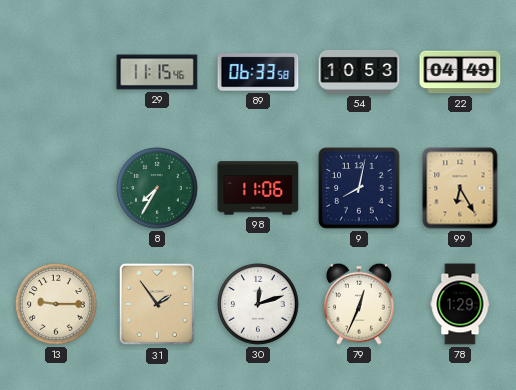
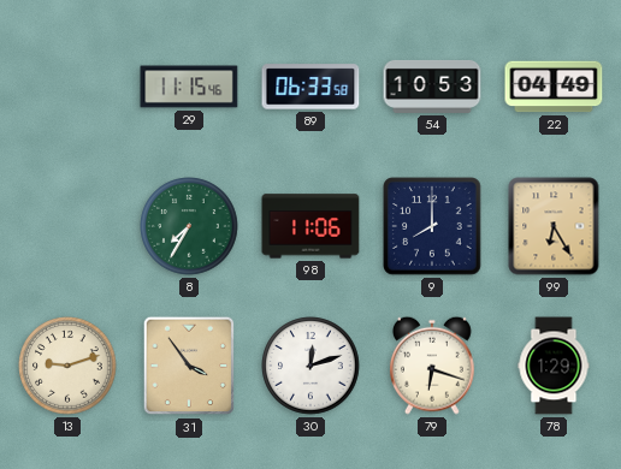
9: 8:02 -> 8:00 (432, 226)
13: 9:15 -> 9:12 (67, 366)
31: 1:54 -> 3:54 (189, 366)
79: 12:34 -> 6:18 (432, 366)
